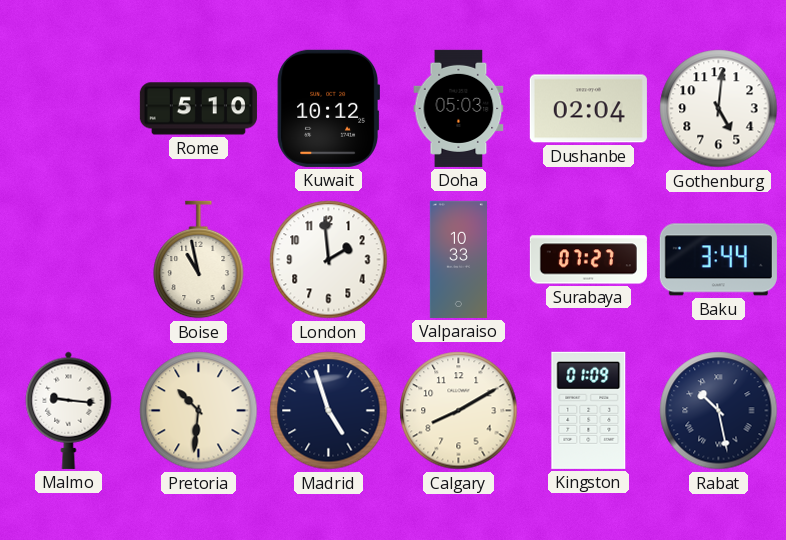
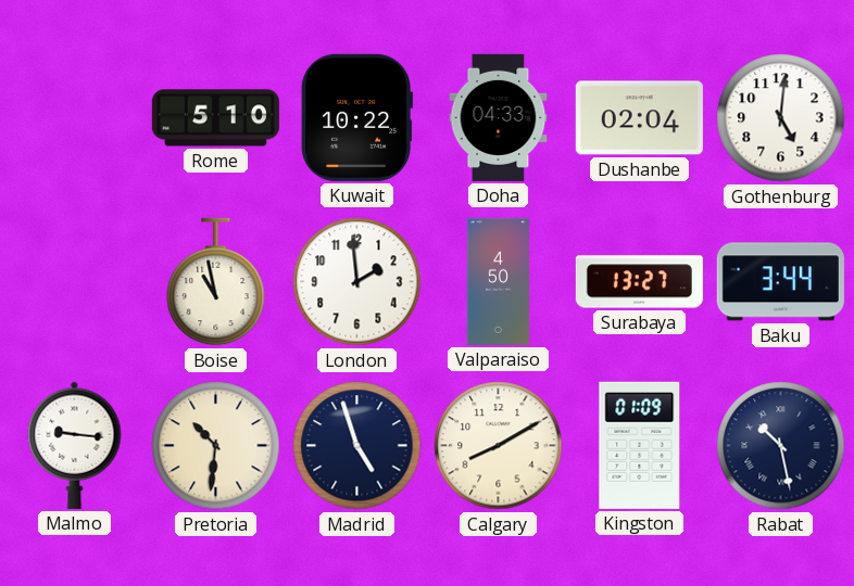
Kuwait: 10:12 -> 10:22 (356, 117)
Doha: 05:03 -> 04:33 (499, 117)
Valparaiso: 10:33 -> 4:50 (498, 281)
Surabaya: 07:27 -> 13:27 (639, 282)
